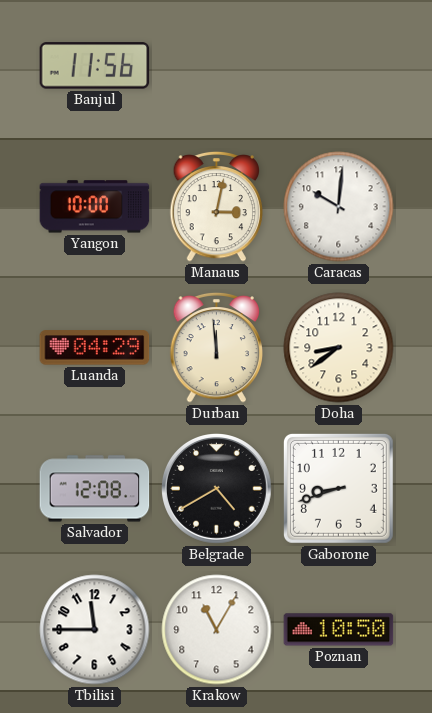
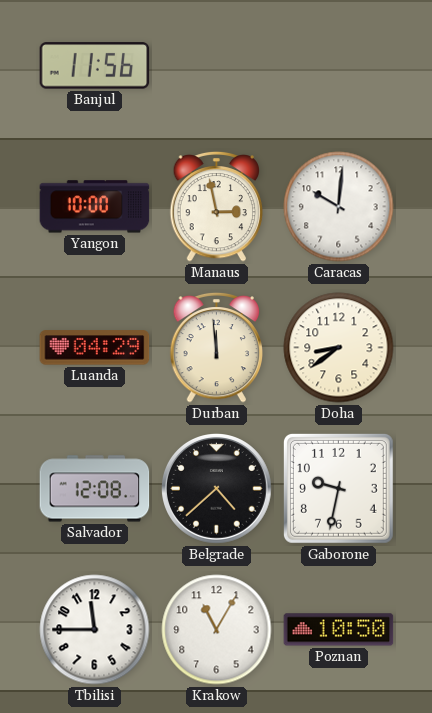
Manaus: 3:02 -> 2:58 (216, 206)
Belgrade: 4:40 -> 4:38 (217, 489)
Gaborone: 8:42 -> 9:32 (338, 488)
